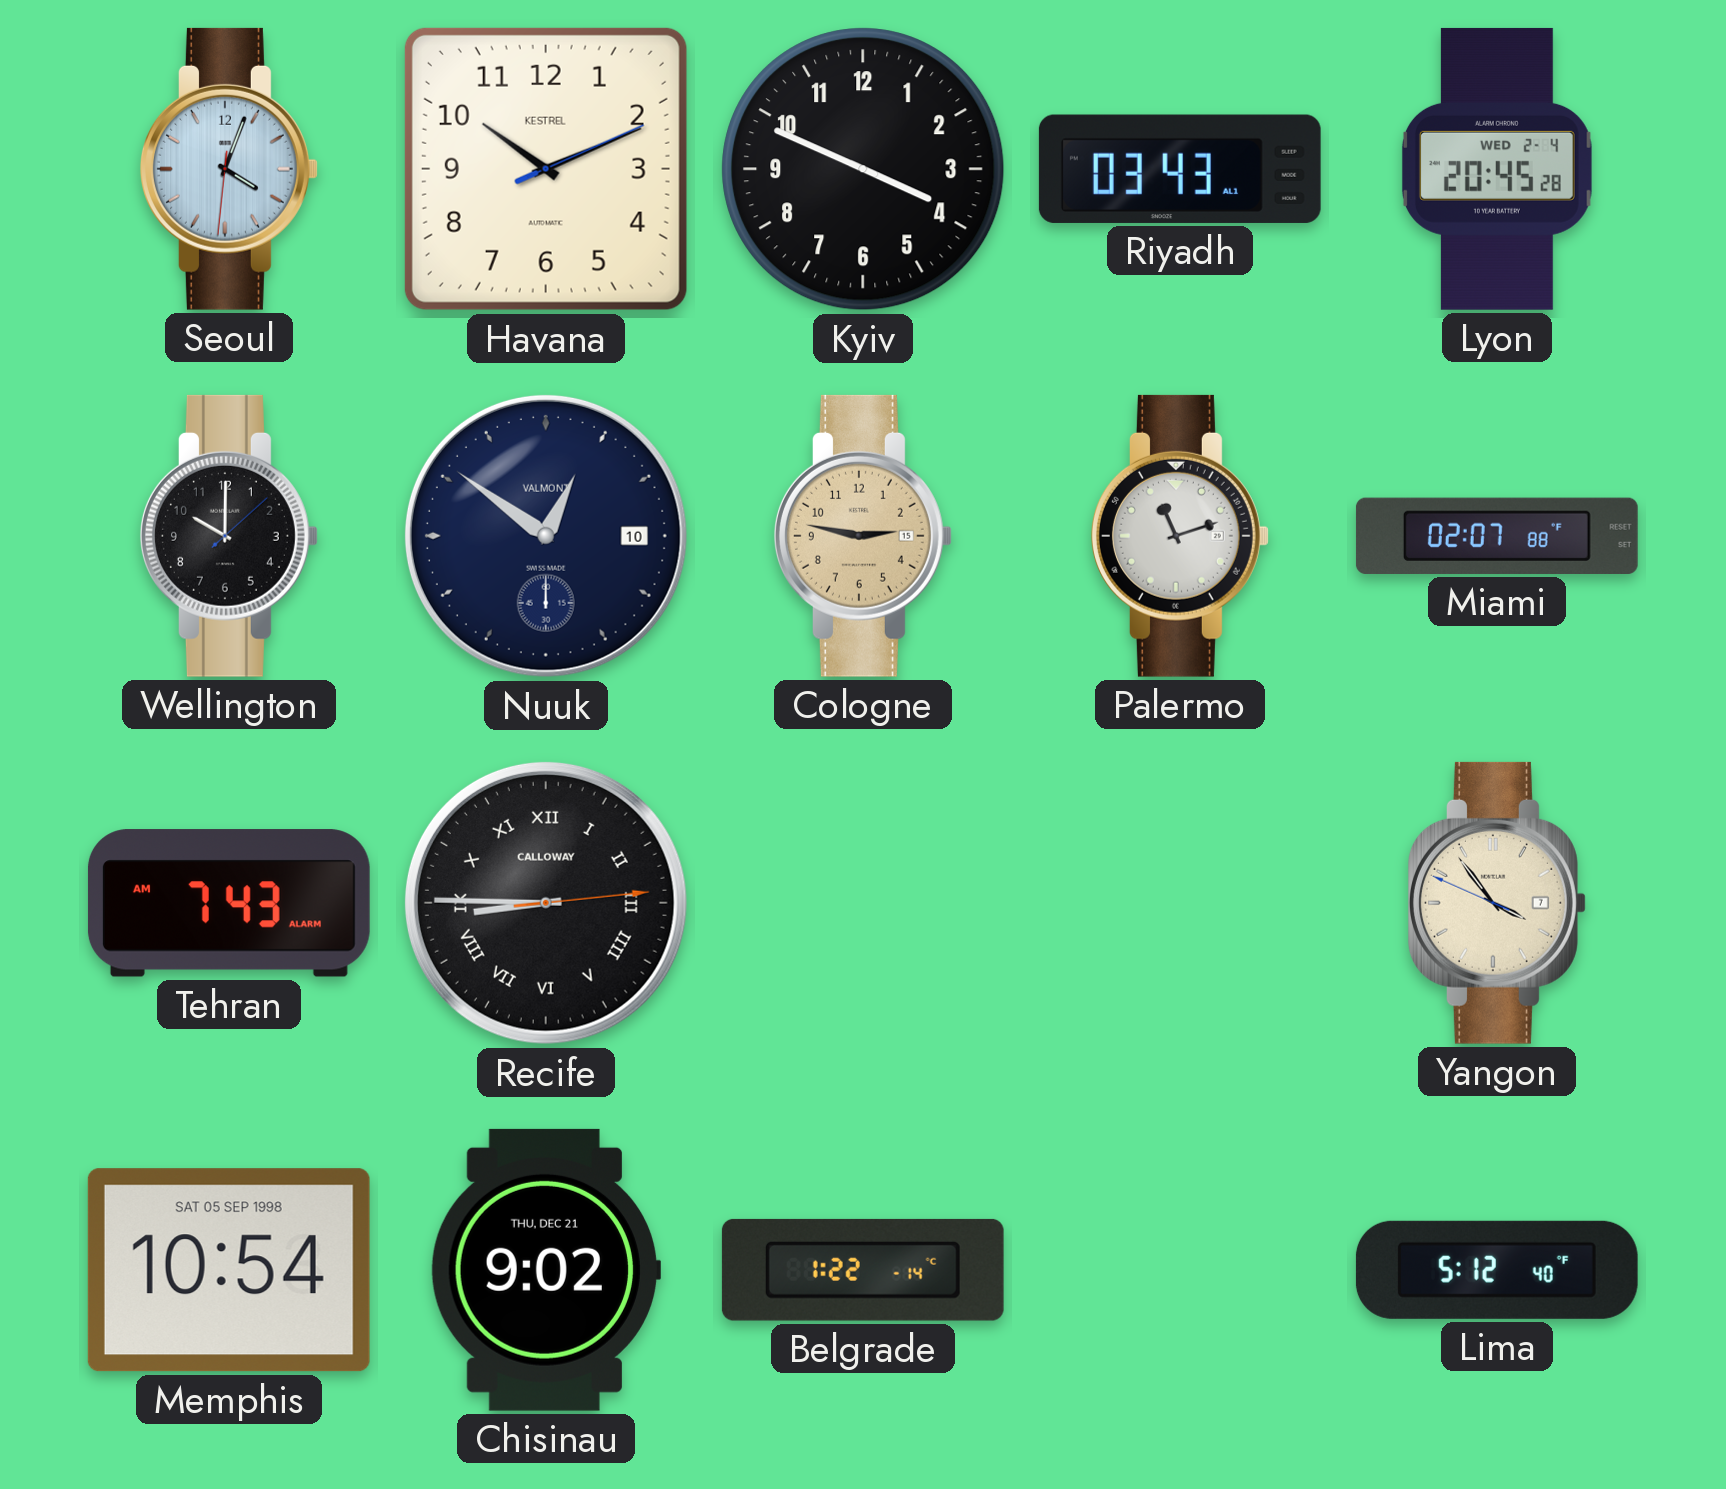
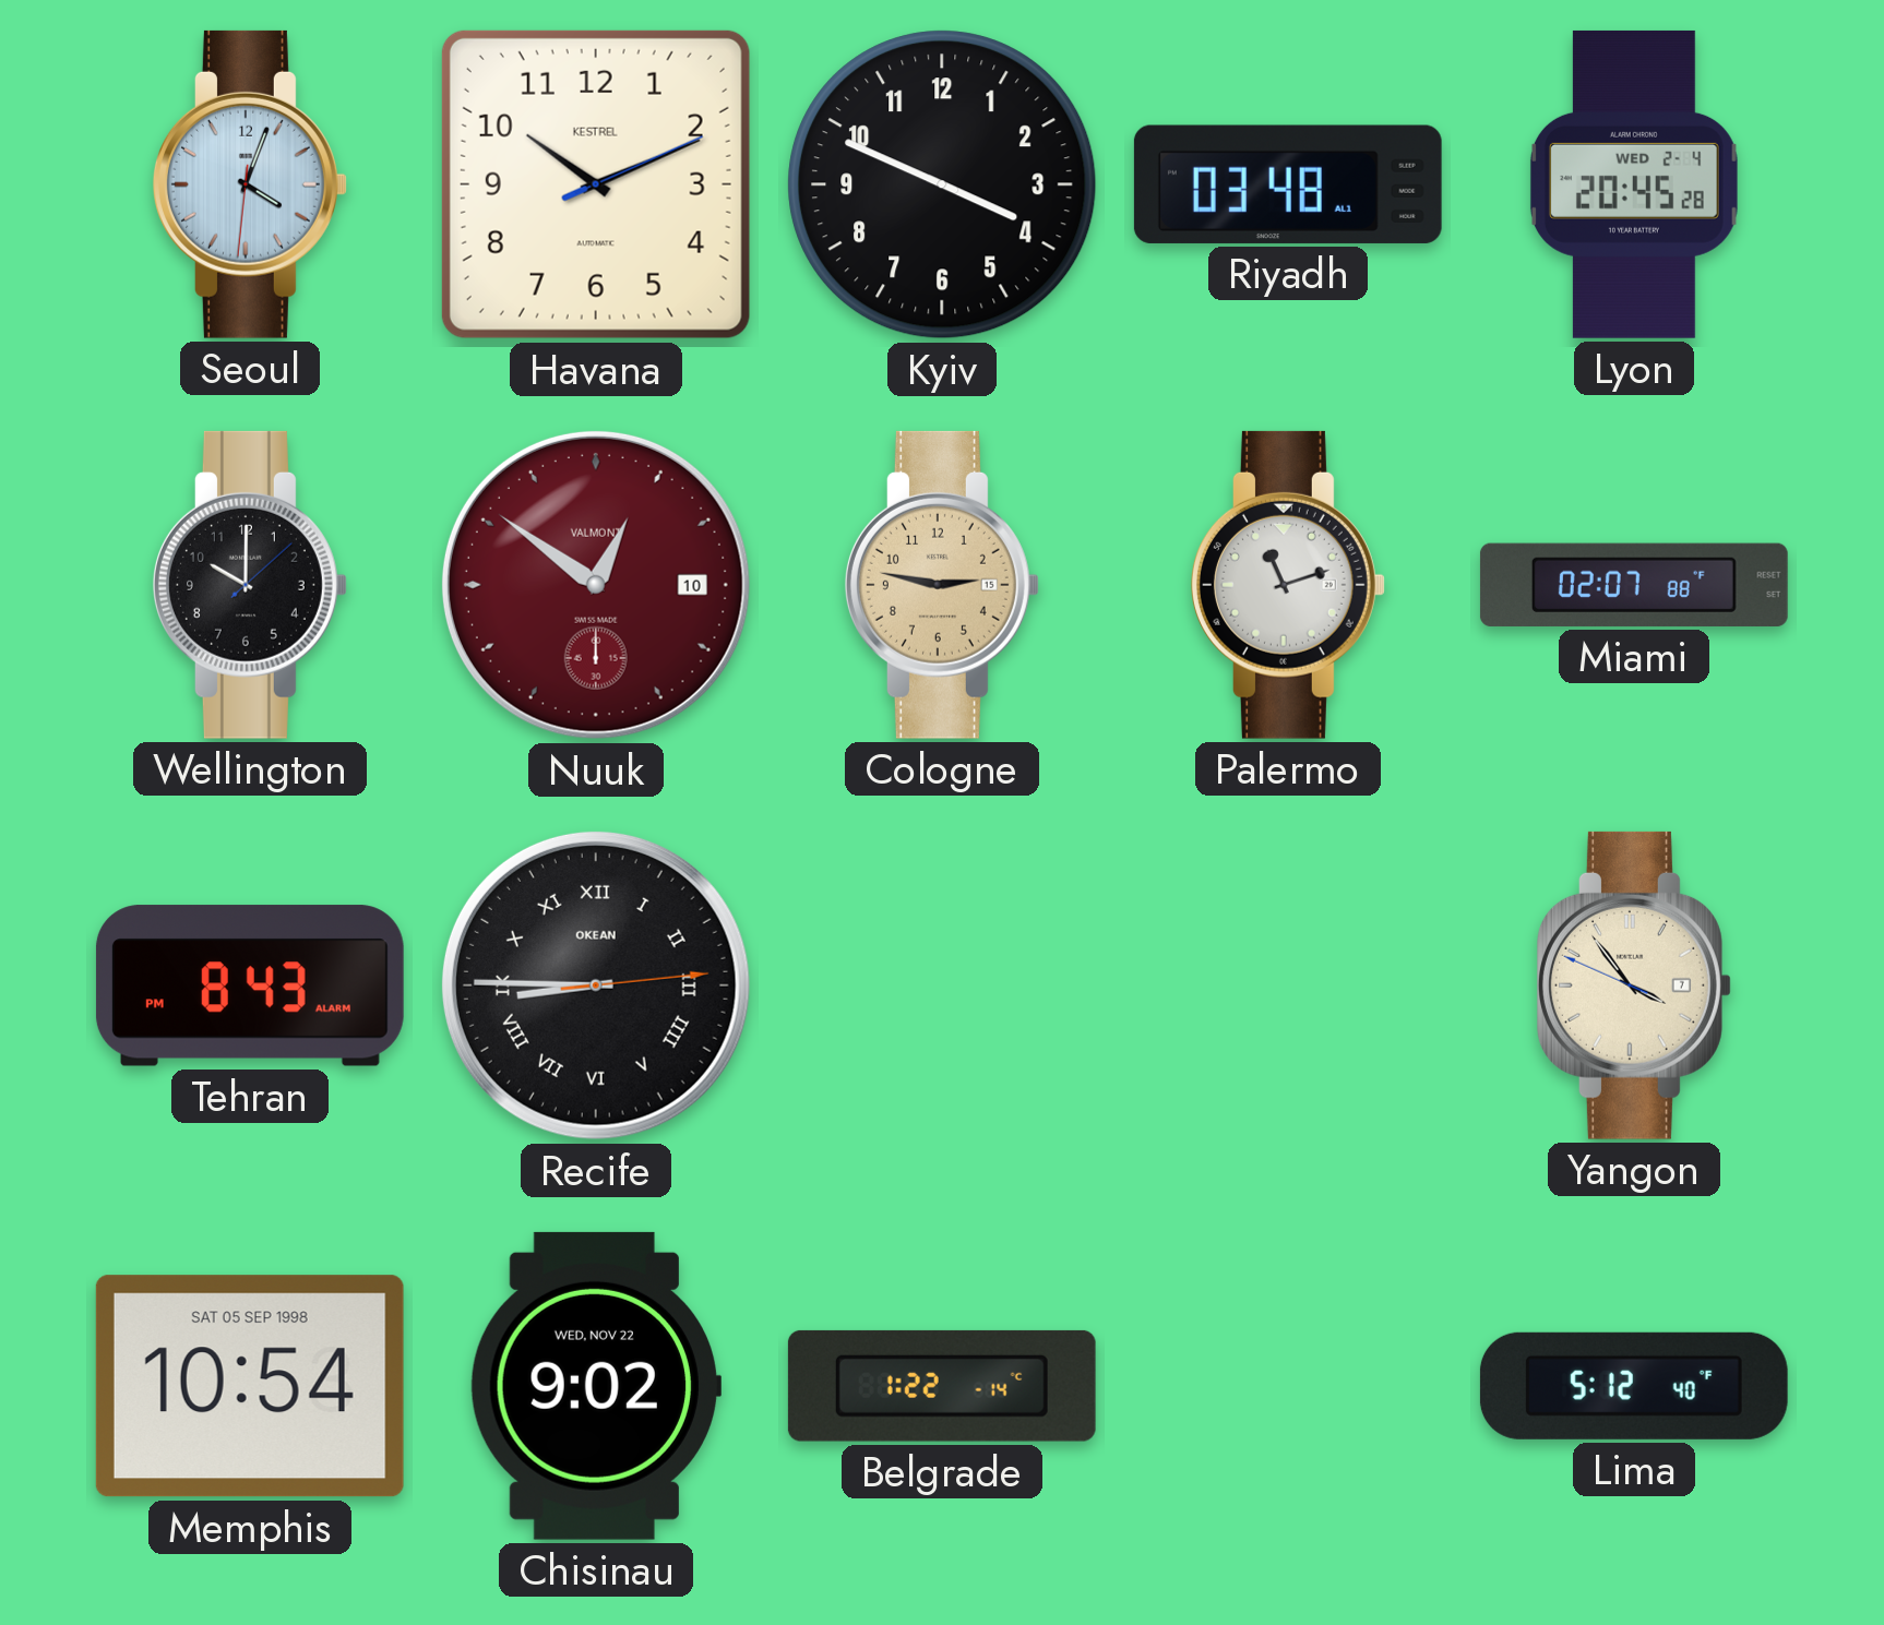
Riyadh: 03:43 -> 03:48 (1288, 184)
Nuuk dial: navy -> burgundy (596, 585)
Tehran: 7:43 -> 8:43 (250, 985)
Recife brand: CALLOWAY -> OKEAN (596, 985)
Chisinau date: THU, DEC 21 -> WED, NOV 22 (595, 1386)
